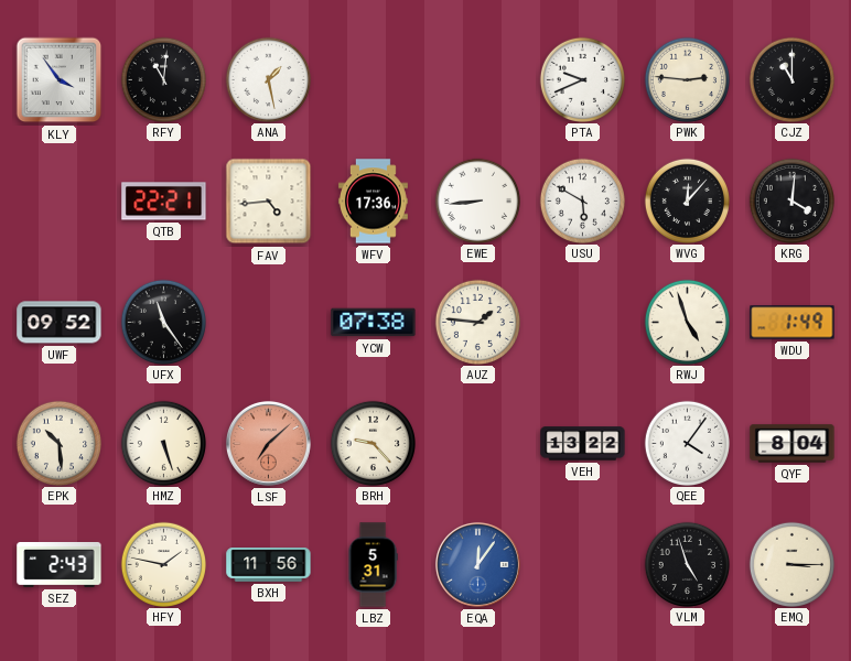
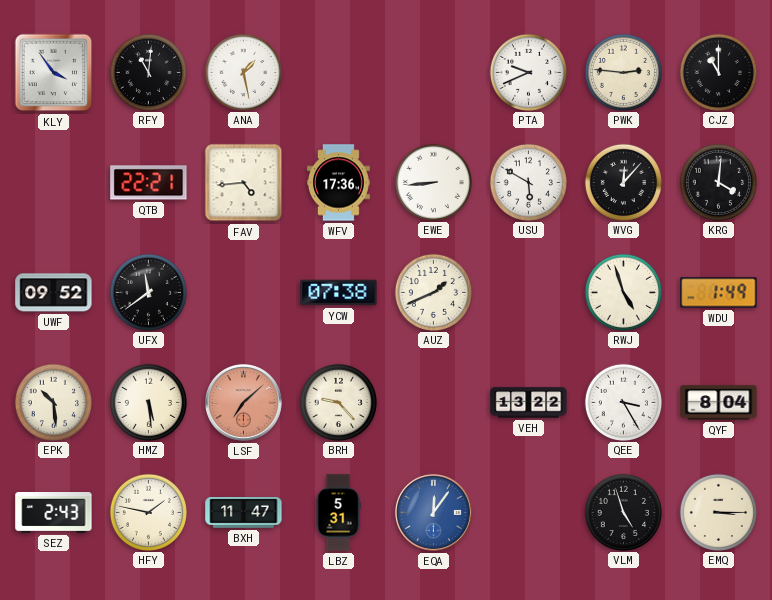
UFX: 11:24 -> 11:39 (148, 292)
AUZ: 1:46 -> 1:41 (433, 292)
HMZ: 5:27 -> 5:29 (148, 402)
QEE: 4:06 -> 3:25 (623, 402)
BXH: 11:56 -> 11:47 (244, 513)
